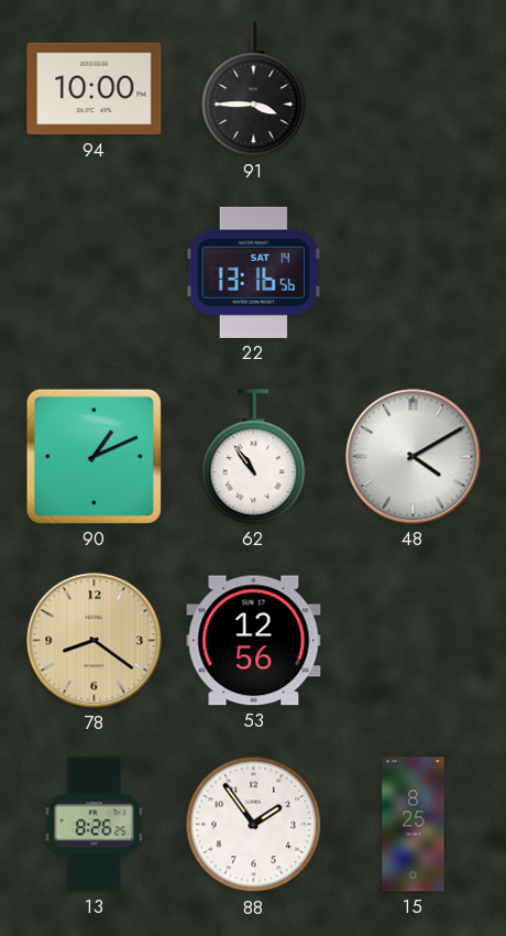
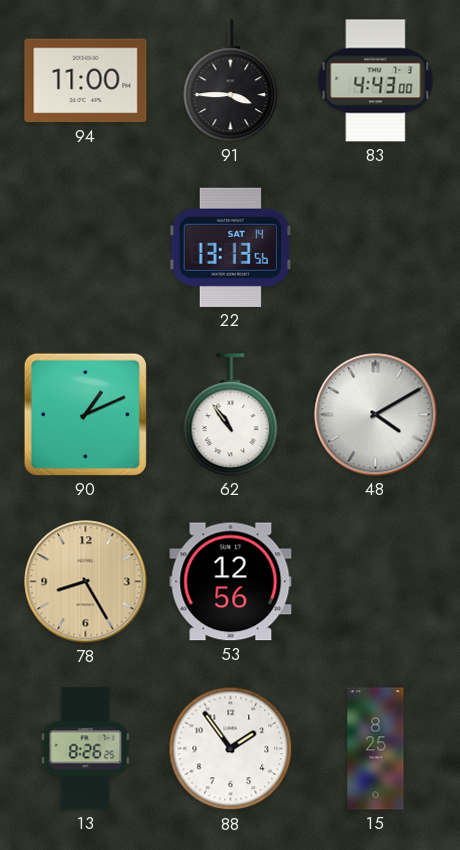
94: 10:00 -> 11:00 (86, 81)
83: none -> 4:43 (376, 81)
22: 13:16 -> 13:13 (231, 247)
78: 8:21 -> 8:25 (86, 582)
